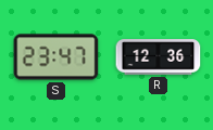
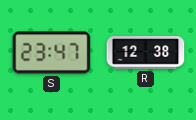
R: 12:36 -> 12:38 (146, 53)
